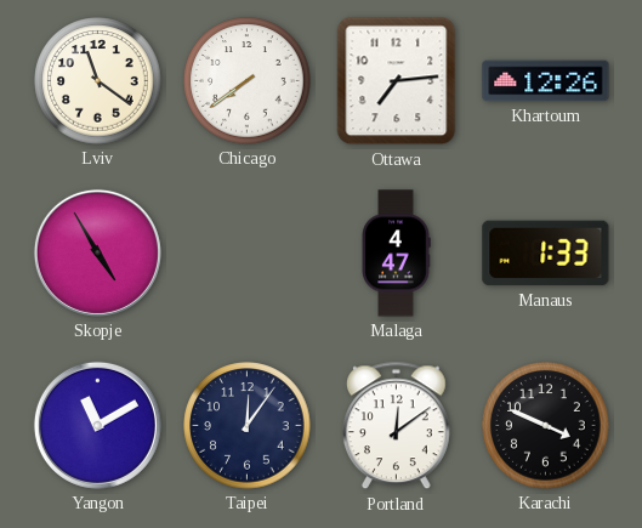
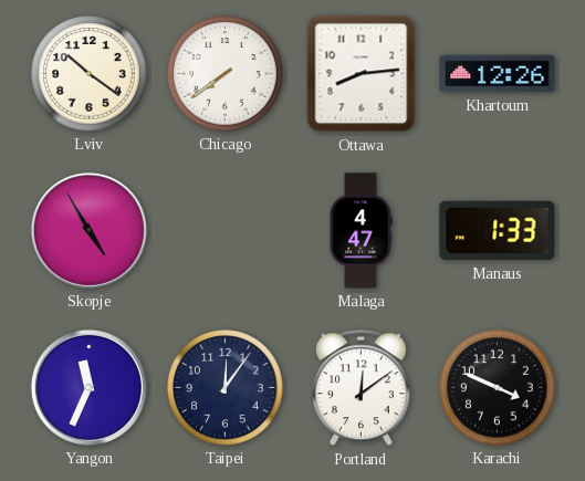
Lviv: 11:21 -> 10:21 (90, 74)
Ottawa: 7:14 -> 8:14 (362, 74)
Yangon: 11:10 -> 11:34 (88, 387)
